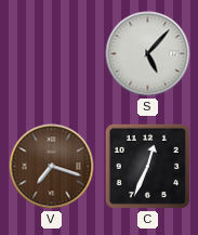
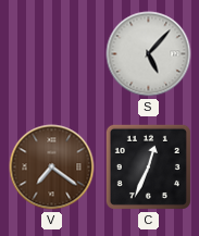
V: 7:18 -> 7:21 (52, 167)
